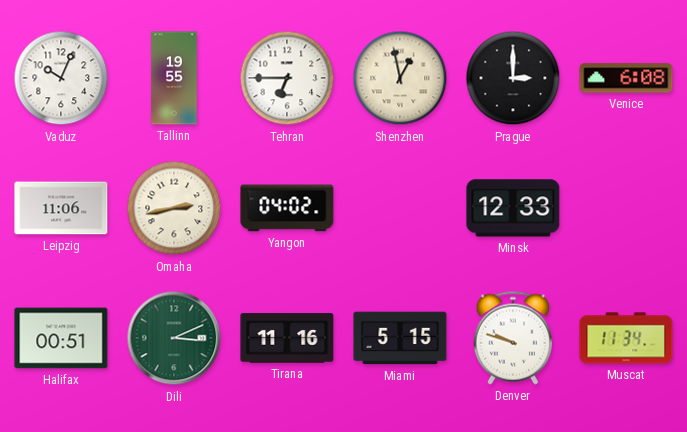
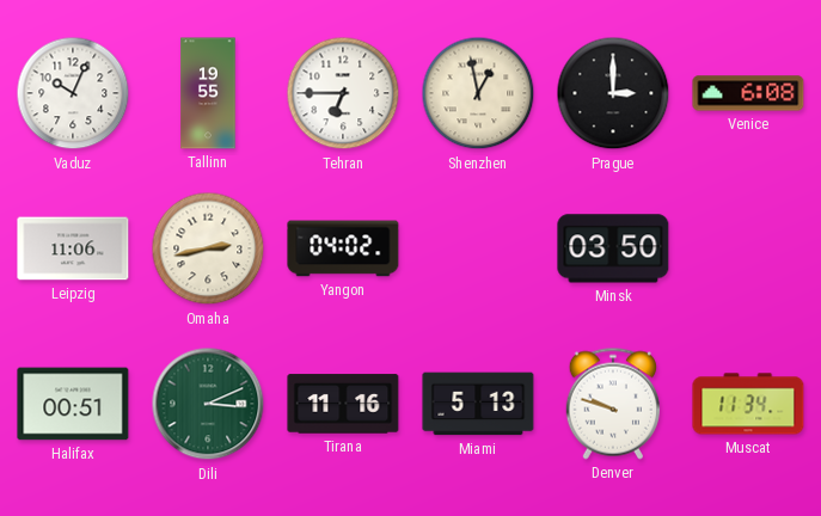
Minsk: 12:33 -> 03:50 (613, 248)
Miami: 5:15 -> 5:13 (478, 404)
